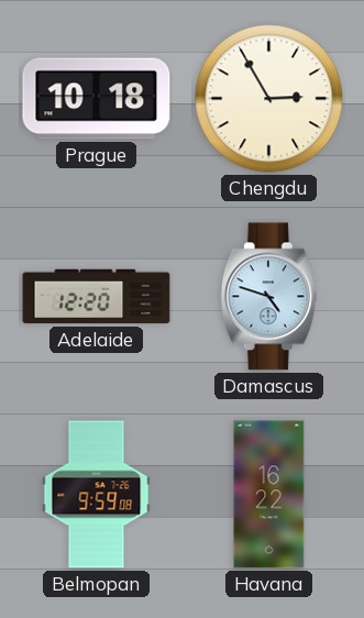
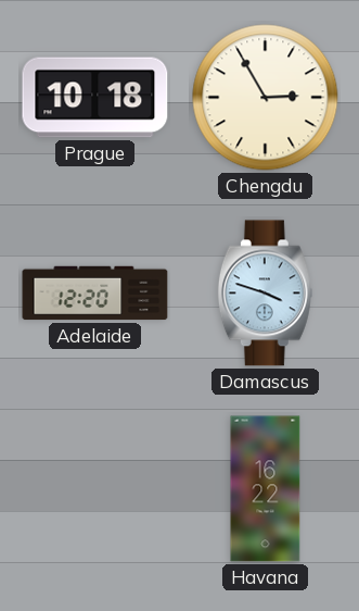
Damascus: 4:48 -> 3:48 (265, 294)
Belmopan: 9:59 -> none (97, 495)
